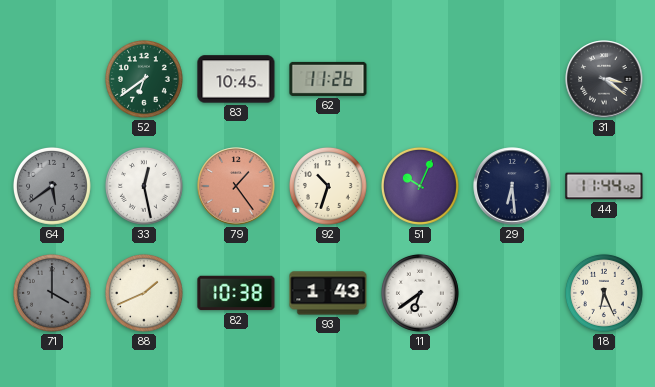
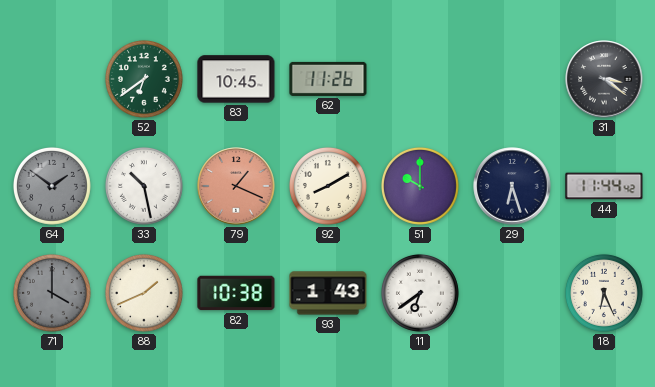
64: 5:39 -> 1:51 (52, 186)
33: 12:28 -> 10:28 (144, 186)
79: 1:24 -> 1:19 (236, 186)
92: 10:33 -> 8:10 (328, 186)
51: 10:04 -> 10:00 (420, 186)
29: 6:29 -> 6:27 (512, 186)
